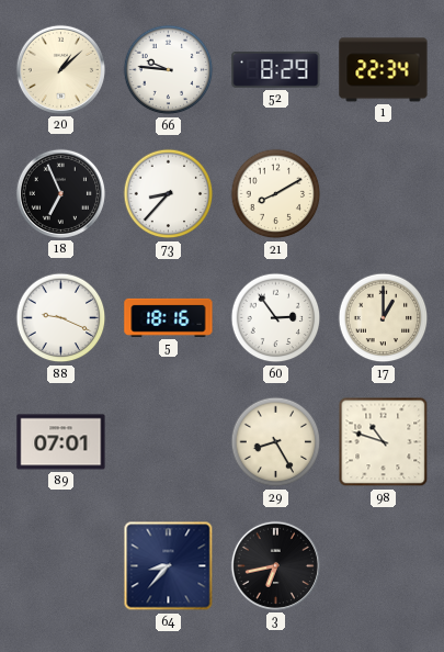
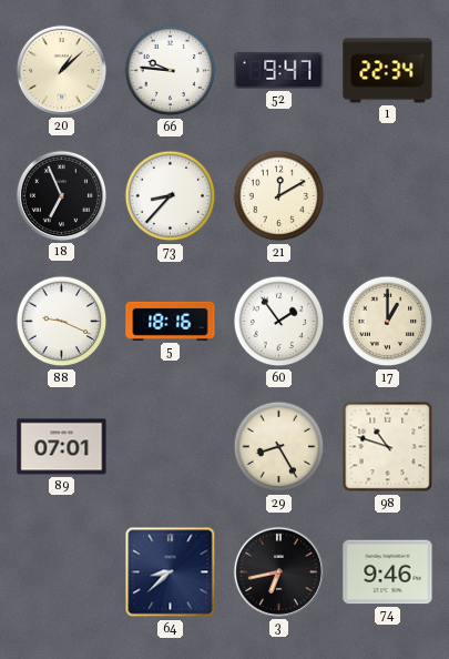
52: 8:29 -> 9:47 (279, 70)
21: 8:10 -> 12:10 (279, 196)
60: 2:54 -> 1:54 (279, 322)
64: 8:37 -> 8:38 (171, 572)
74: none -> 9:46 (388, 572)
